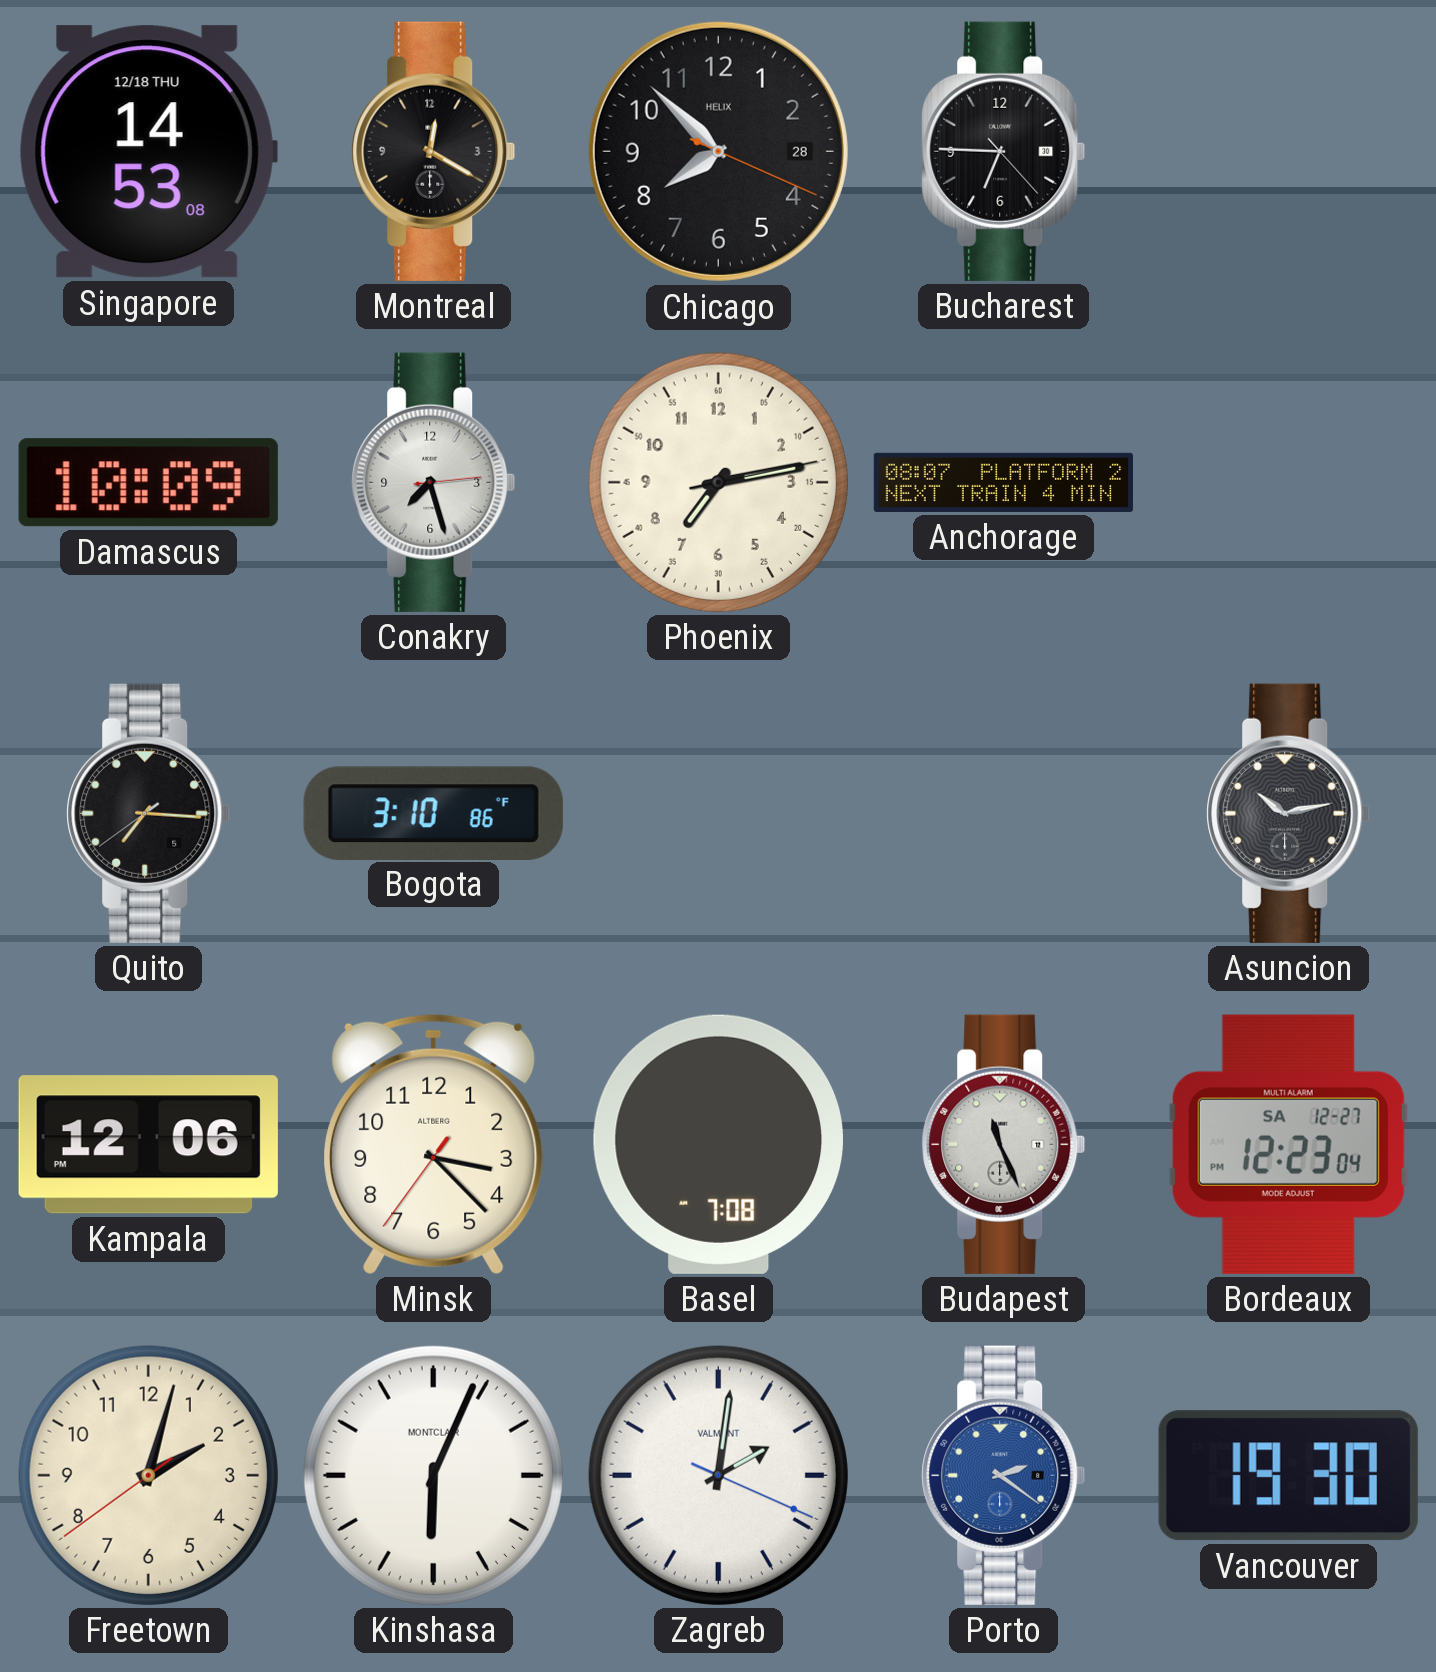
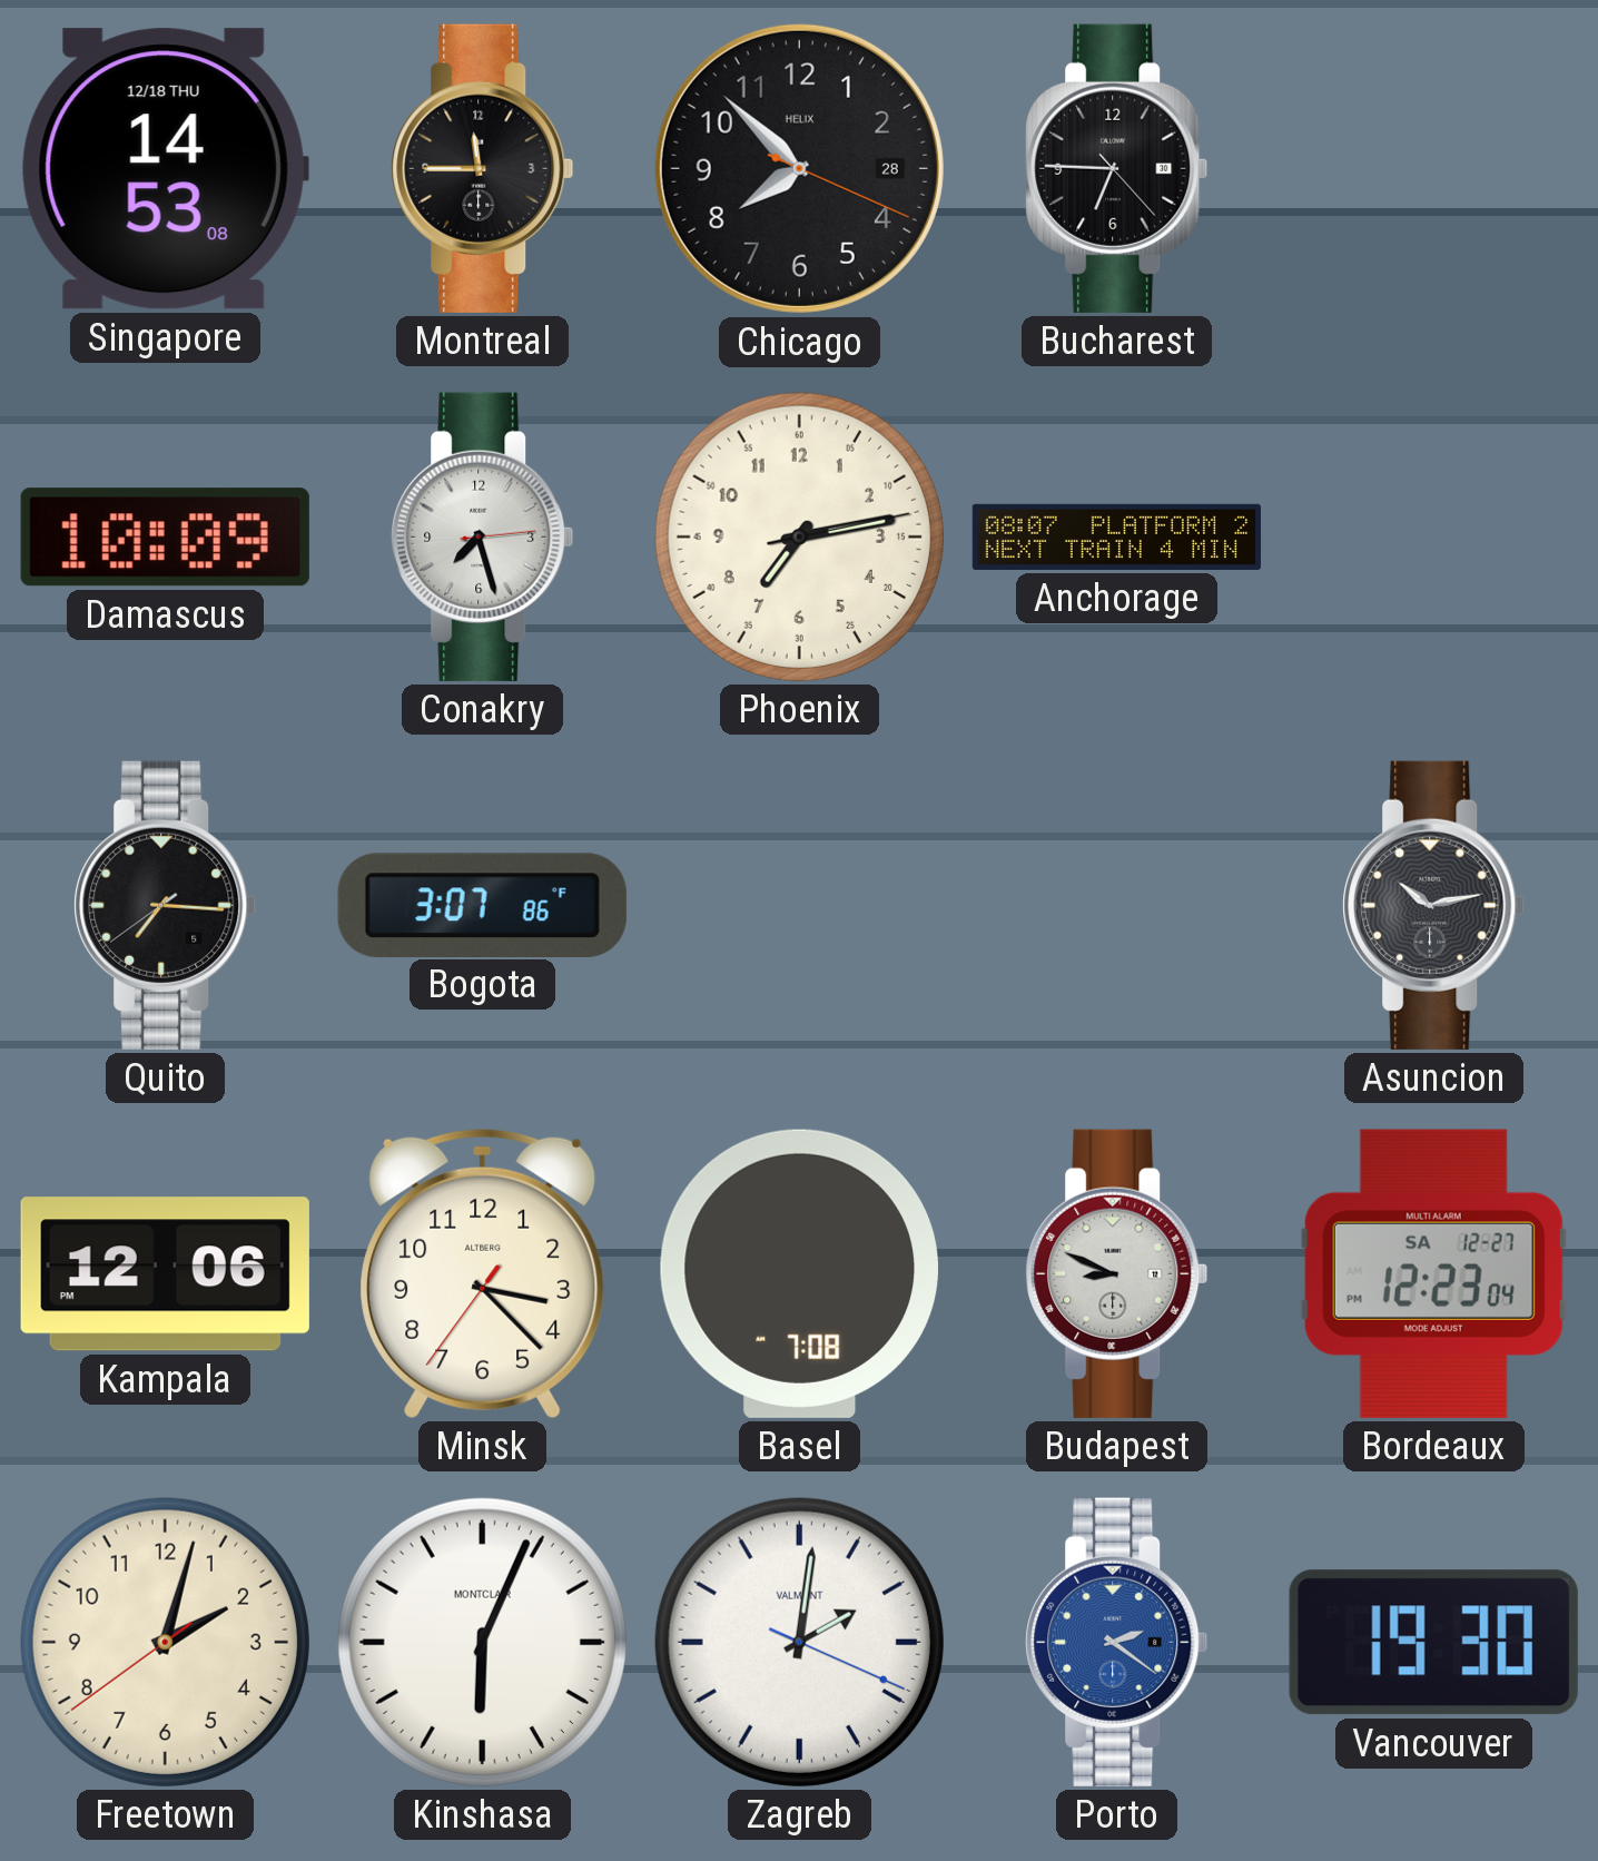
Montreal: 12:20 -> 11:45 (483, 168)
Bogota: 3:10 -> 3:07 (482, 905)
Budapest: 11:26 -> 8:49 (1117, 1273)
